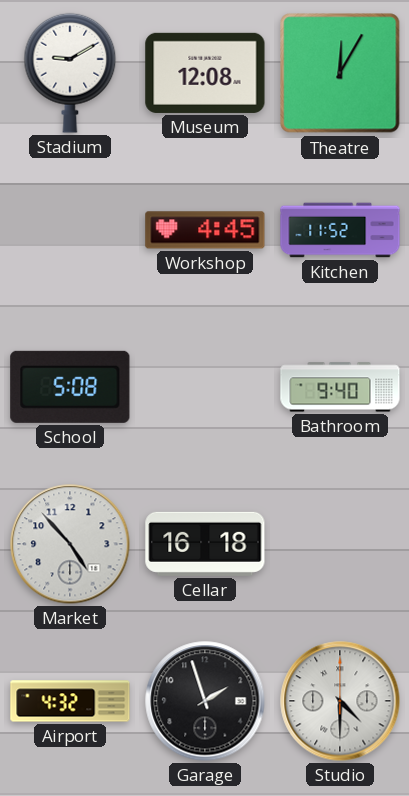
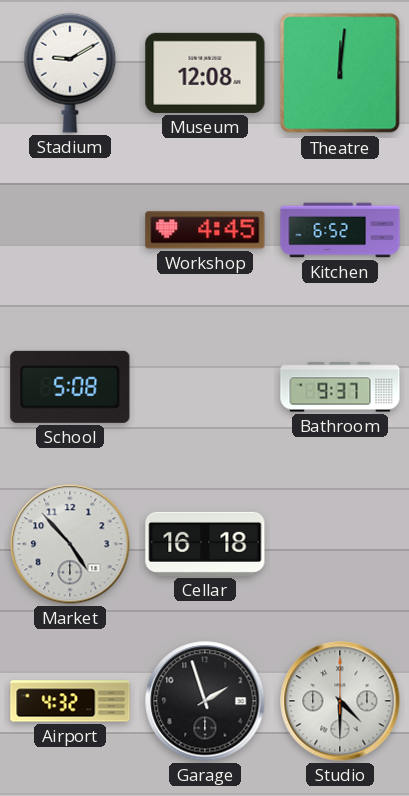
Theatre: 12:05 -> 12:01 (340, 73)
Kitchen: 11:52 -> 6:52 (340, 230)
Bathroom: 9:40 -> 9:37 (340, 387)
